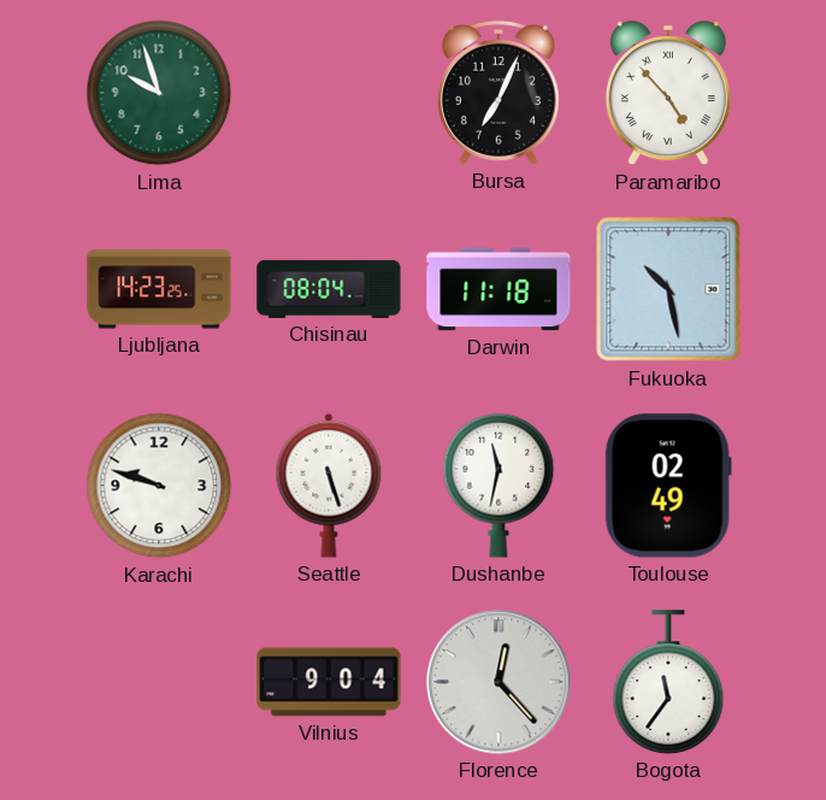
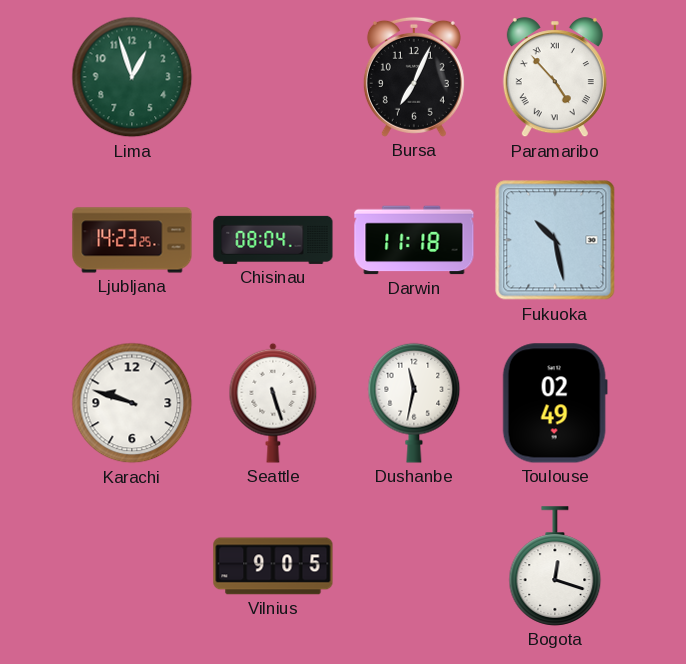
Lima: 9:57 -> 12:57 (132, 77)
Vilnius: 9:04 -> 9:05 (273, 566)
Florence: 12:23 -> none (498, 682)
Bogota: 11:36 -> 12:18 (555, 566)
